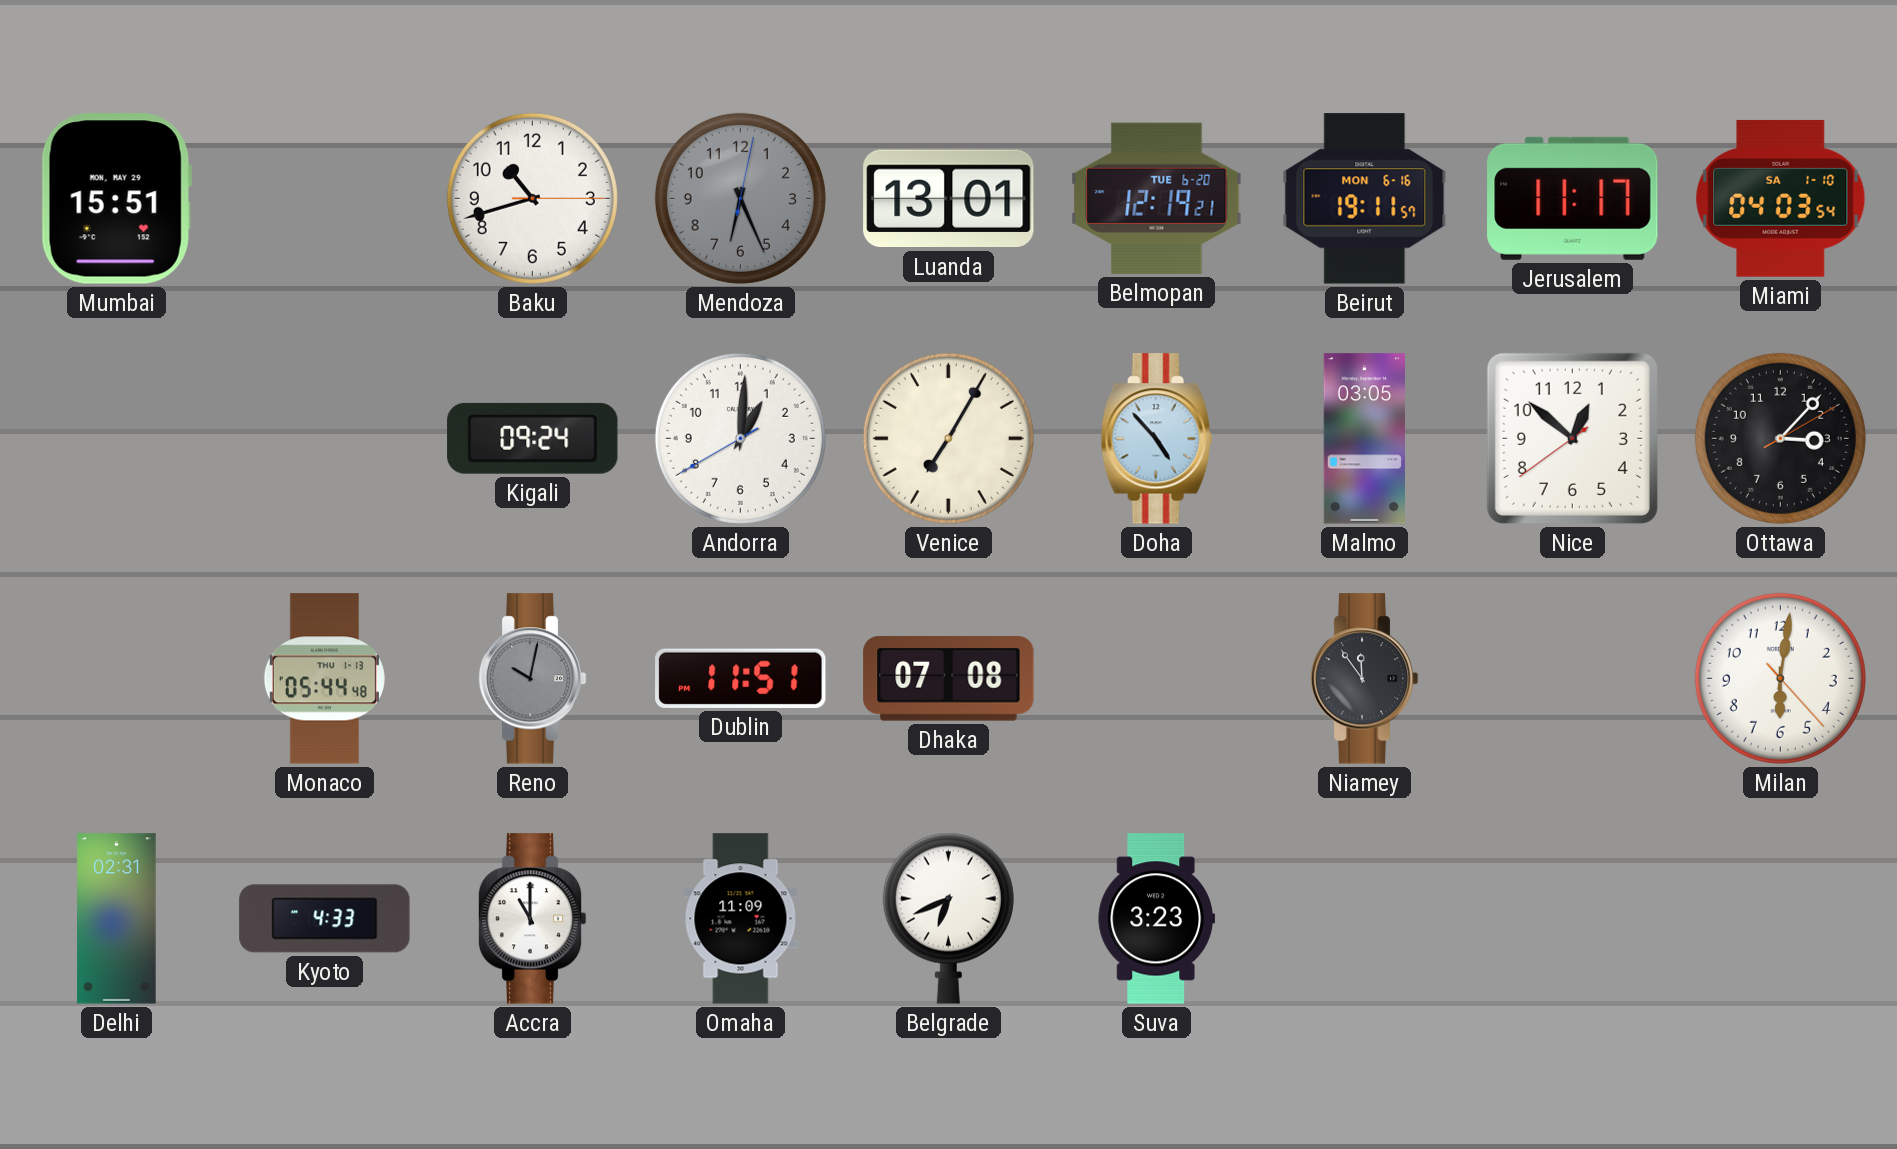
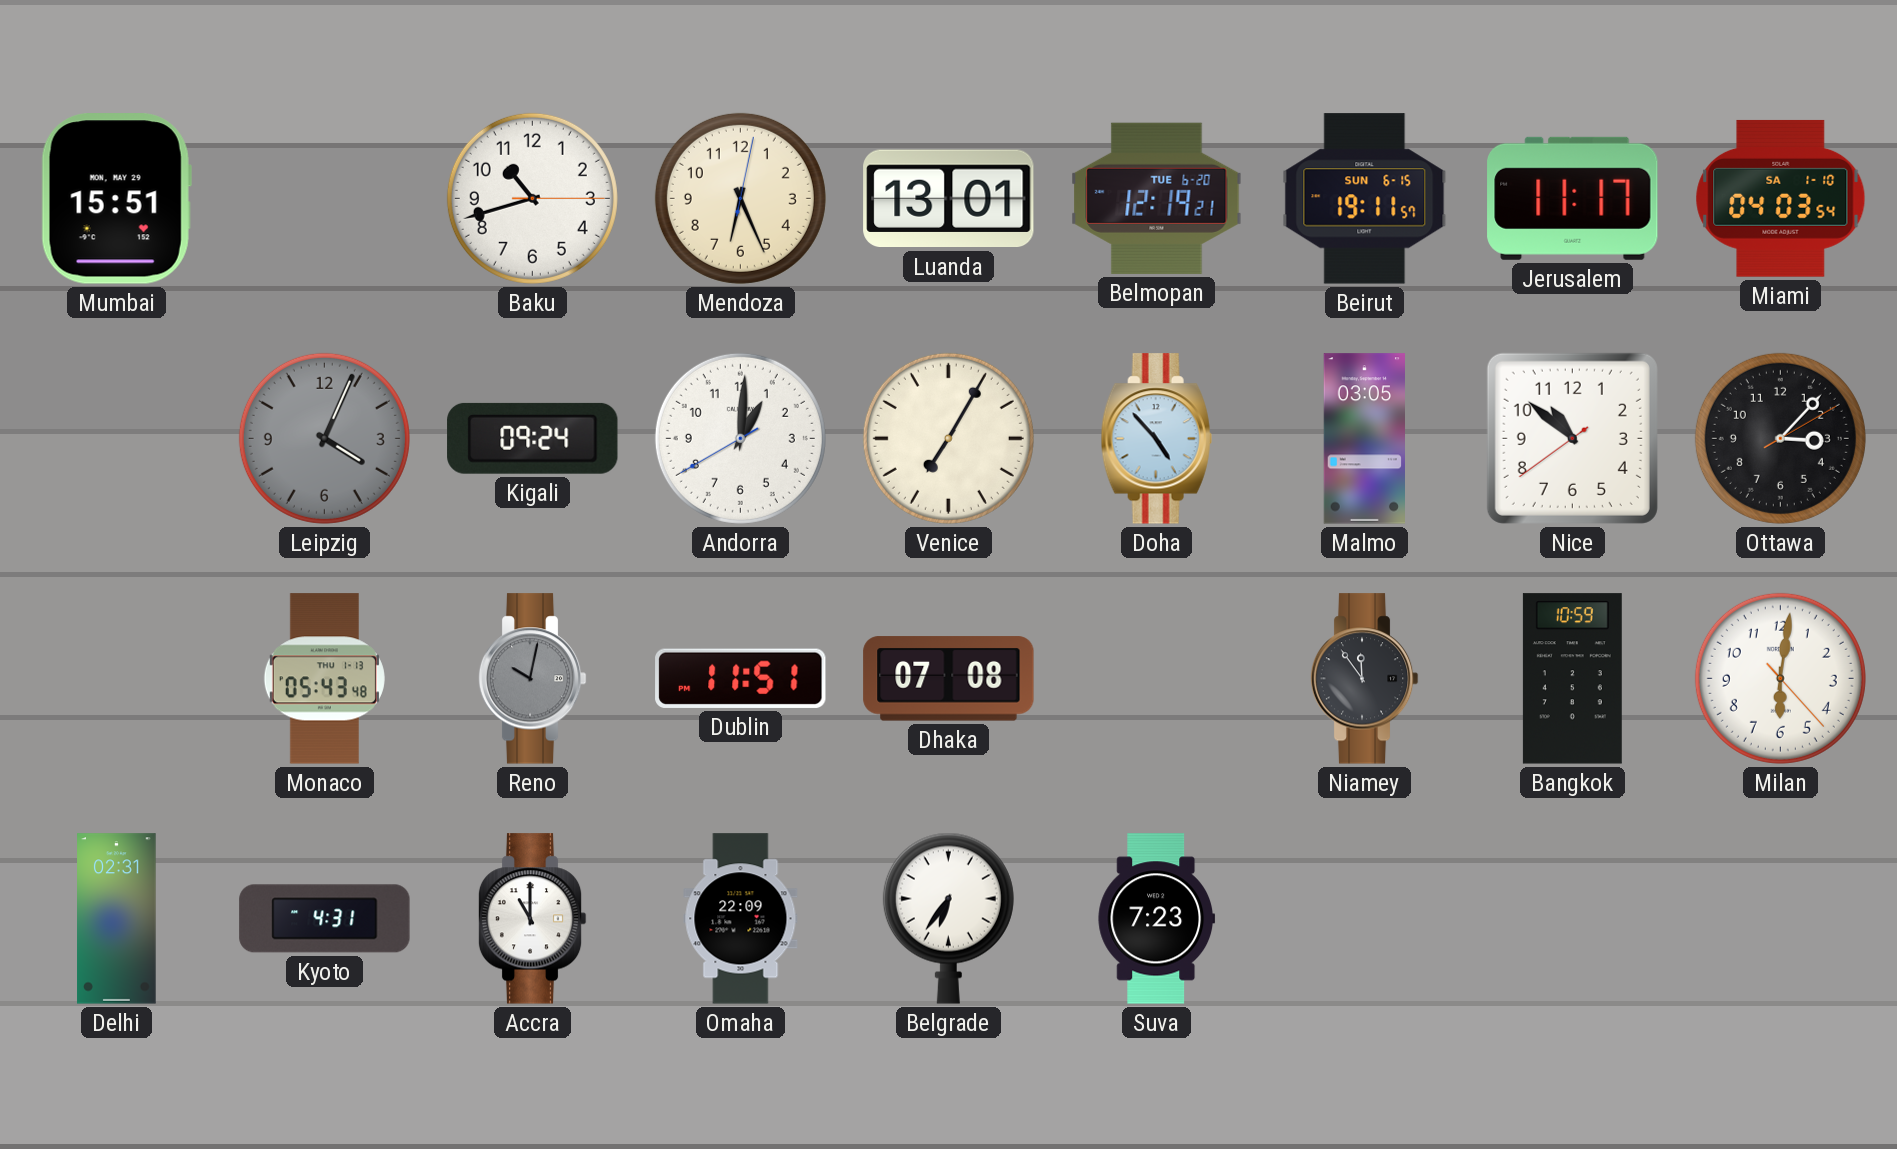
Mendoza dial: grey -> cream (740, 198)
Beirut date: MON 6-16 -> SUN 6-15 (1365, 199)
Leipzig: none -> 4:04 (324, 438)
Nice: 12:51 -> 10:51 (1572, 438)
Monaco: 05:44 -> 05:43 (324, 679)
Bangkok: none -> 10:59 (1572, 679)
Kyoto: 4:33 -> 4:31 (325, 919)
Omaha: 11:09 -> 22:09 (741, 919)
Belgrade: 6:41 -> 6:36 (948, 918)
Suva: 3:23 -> 7:23 (1157, 919)
